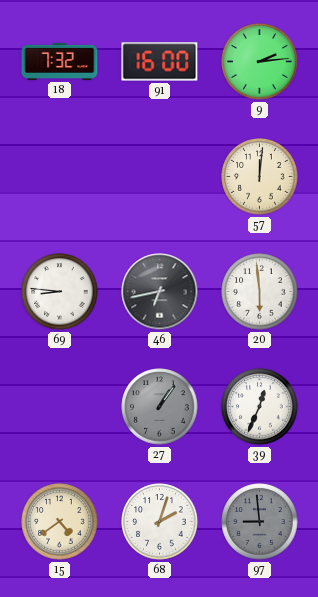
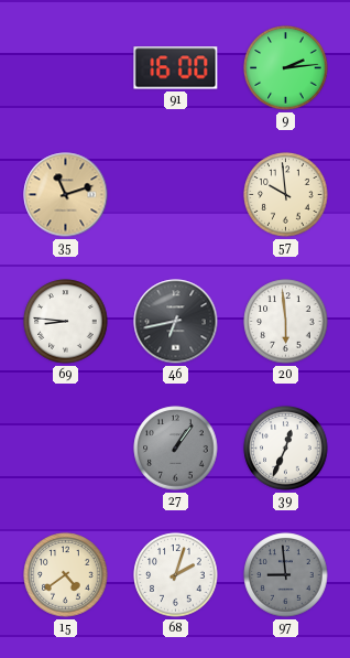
18: 7:32 -> none (60, 61)
35: none -> 11:12 (66, 195)
57: 12:01 -> 9:59 (286, 195)
